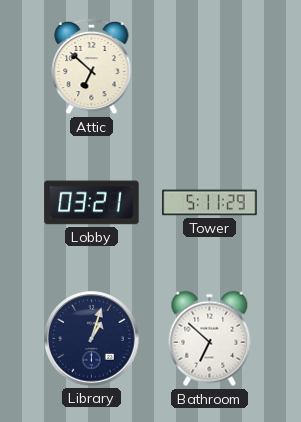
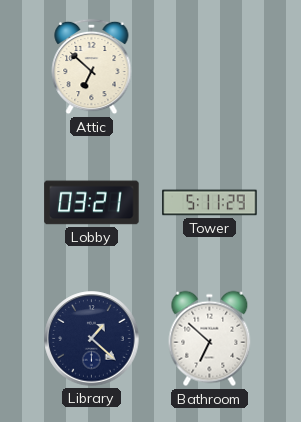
Library: 1:03 -> 1:22 (92, 339)
